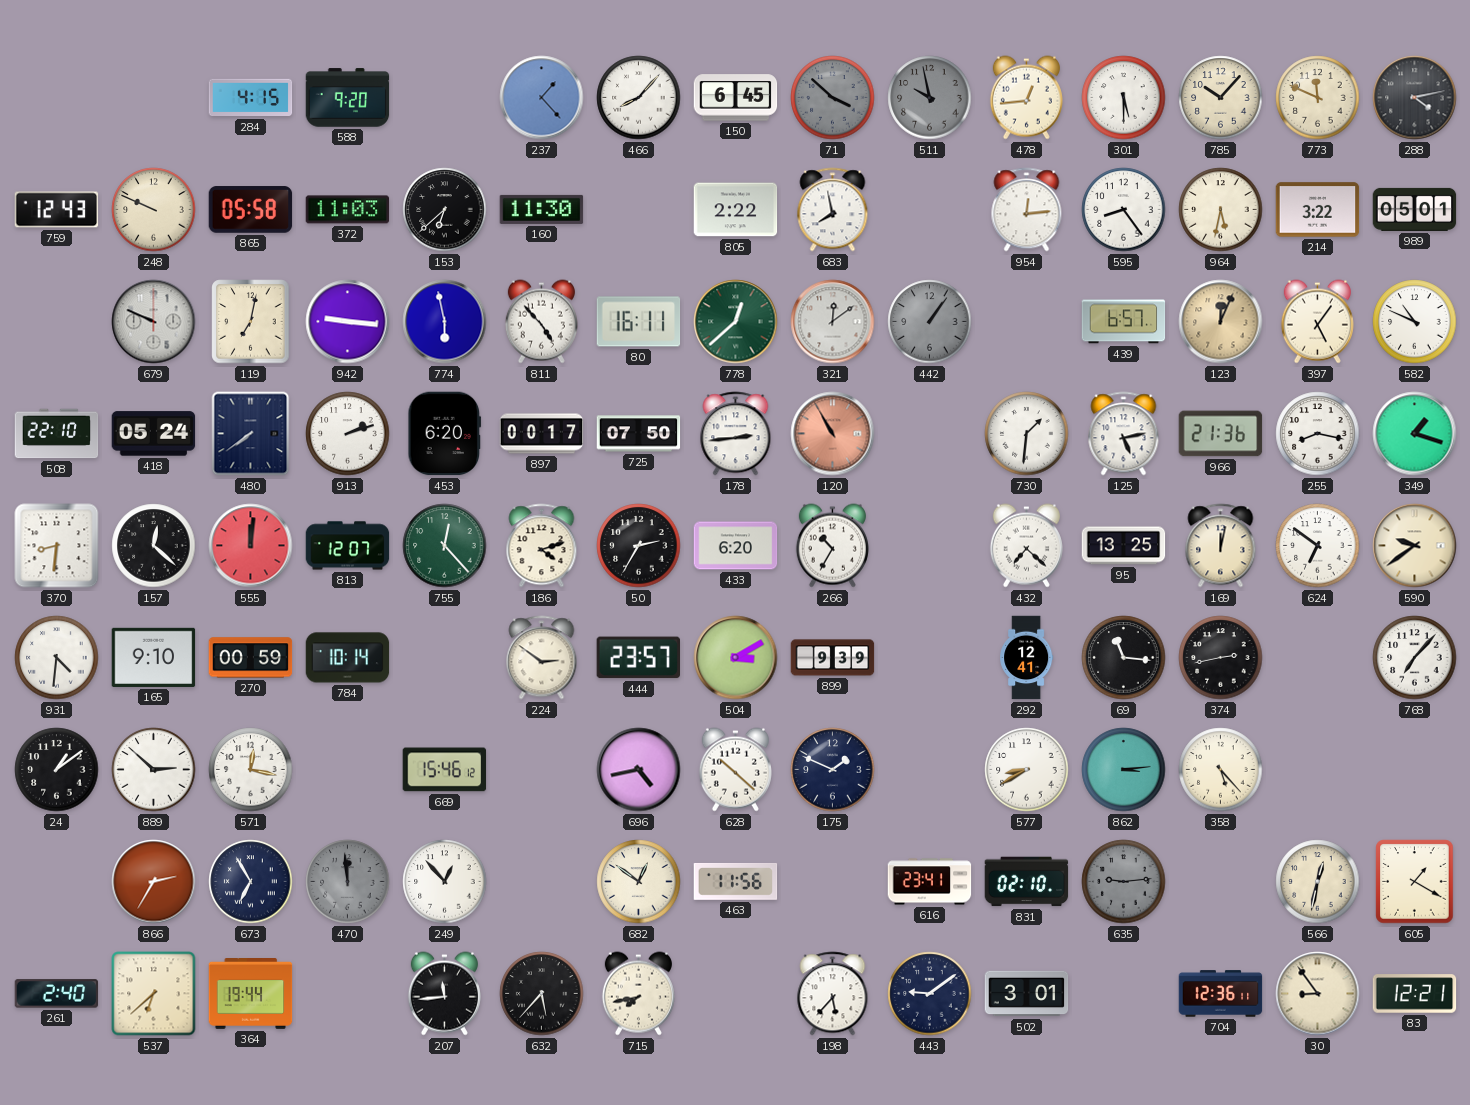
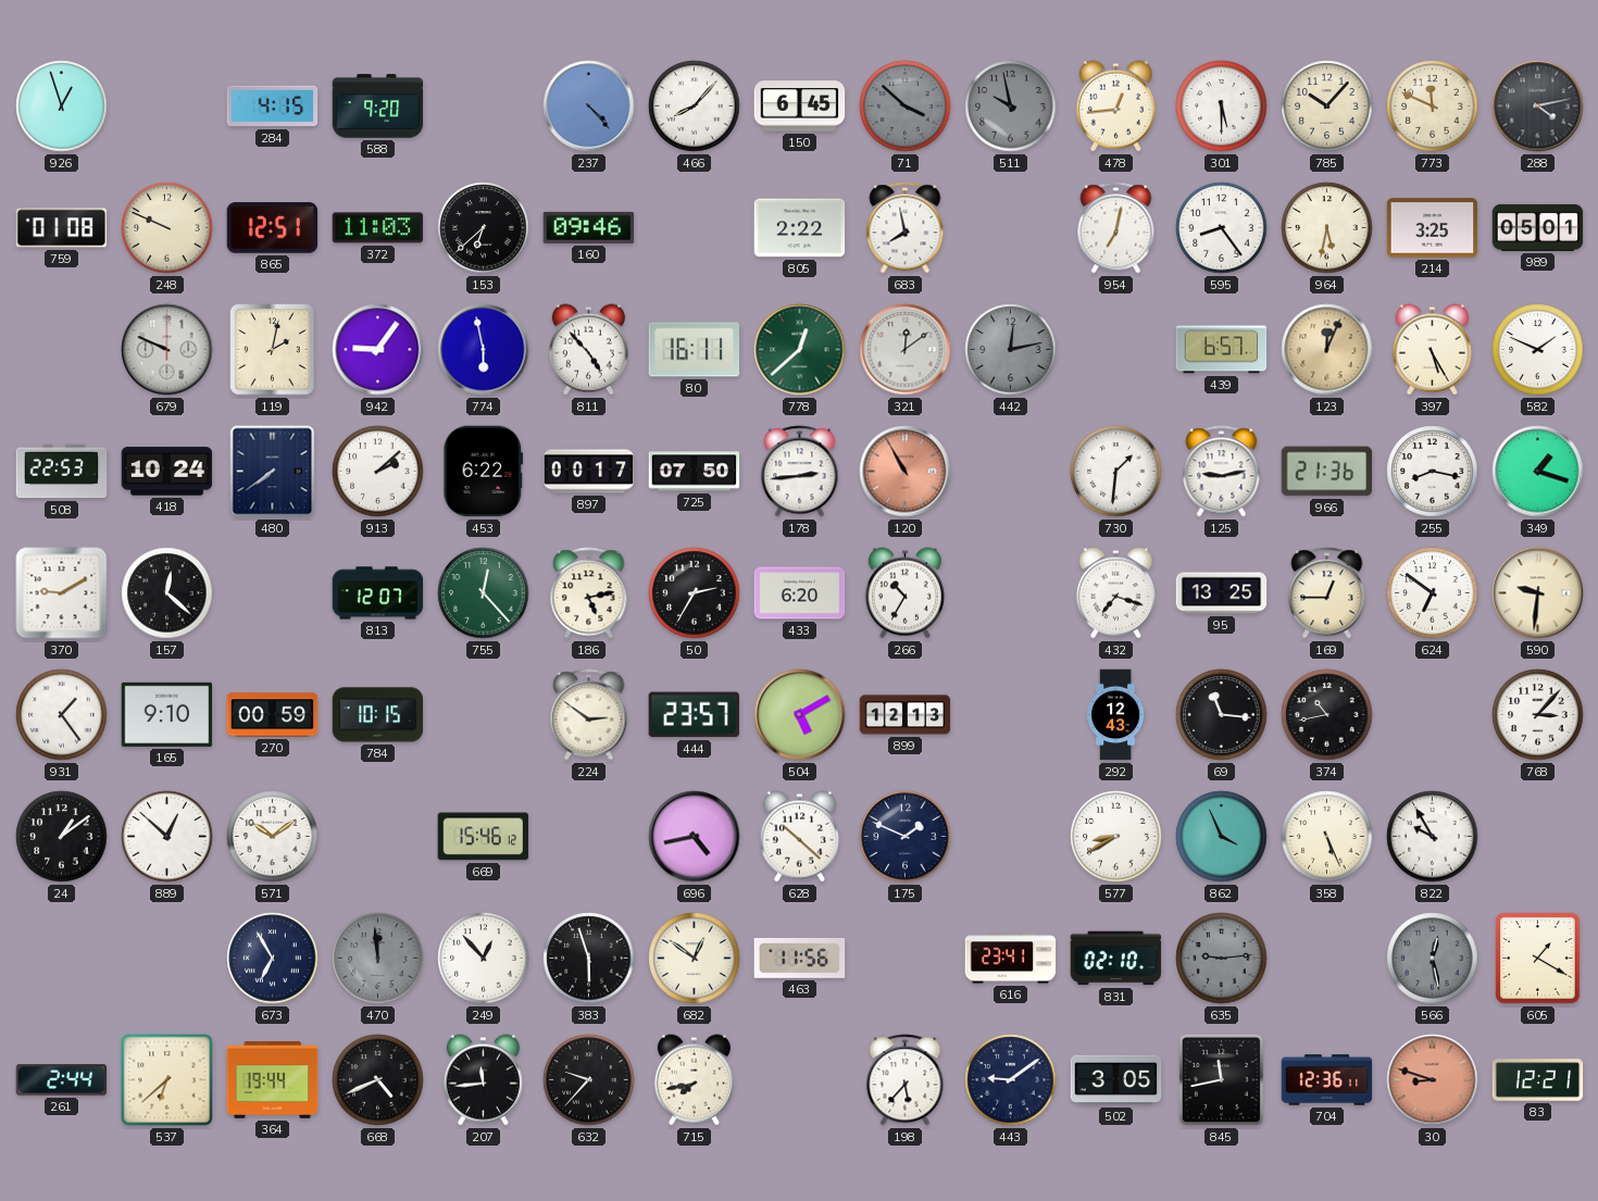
926: none -> 12:57 (62, 107)
237: 1:23 -> 4:23 (589, 107)
759: 12:43 -> 01:08 (62, 228)
865: 05:58 -> 12:51 (273, 228)
160: 11:30 -> 09:46 (589, 227)
954: 12:14 -> 7:02 (1116, 228)
214: 3:22 -> 3:25 (1433, 228)
119: 7:02 -> 2:02 (273, 350)
942: 9:16 -> 9:06 (378, 350)
442: 1:06 -> 12:13 (1011, 350)
397: 5:06 -> 5:25 (1432, 350)
582: 10:49 -> 1:49 (1538, 350)
508: 22:10 -> 22:53 (62, 472)
418: 05:24 -> 10:24 (167, 472)
913: 2:12 -> 2:08 (378, 472)
453: 6:20 -> 6:22 (484, 472)
125: 5:13 -> 9:13 (1222, 472)
370: 8:31 -> 9:10 (62, 593)
555: 12:01 -> none (251, 546)
186: 4:12 -> 5:13 (589, 593)
432: 7:22 -> 7:18 (1115, 593)
169: 12:02 -> 12:45 (1327, 593)
590: 9:39 -> 9:31 (1538, 593)
931: 4:31 -> 1:24 (62, 715)
784: 10:14 -> 10:15 (378, 715)
504: 3:10 -> 5:10 (800, 715)
899: 9:39 -> 12:13 (906, 715)
292: 12:41 -> 12:43 (1116, 715)
374: 2:43 -> 10:43 (1327, 715)
768: 7:07 -> 3:07 (1538, 715)
889: 2:52 -> 12:52 (167, 837)
571: 12:17 -> 10:09 (273, 837)
862: 3:14 -> 3:56 (1222, 837)
358: 5:23 -> 5:26 (1327, 837)
822: none -> 9:55 (1433, 837)
866: 2:35 -> none (154, 882)
383: none -> 5:57 (589, 959)
566: 12:32 -> 12:28 (1433, 959)
566 dial: cream -> grey (1433, 959)
261: 2:40 -> 2:44 (62, 1080)
668: none -> 4:41 (378, 1080)
632: 5:37 -> 9:37 (589, 1080)
502: 3:01 -> 3:05 (1116, 1080)
845: none -> 11:43 (1221, 1079)
30: 8:54 -> 8:48 (1433, 1080)
30 dial: cream -> salmon (1433, 1080)
